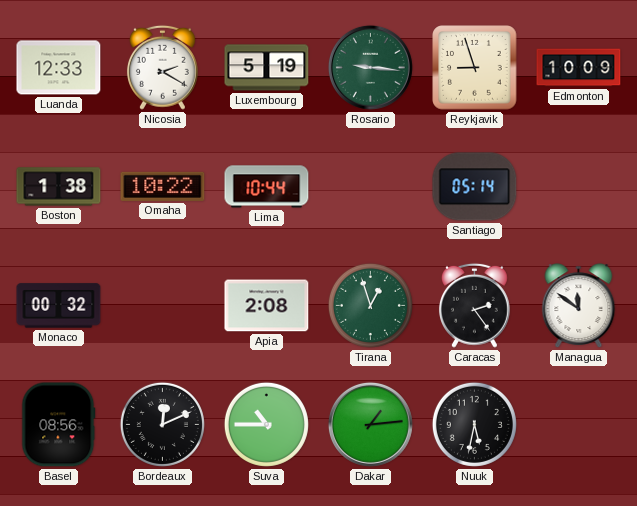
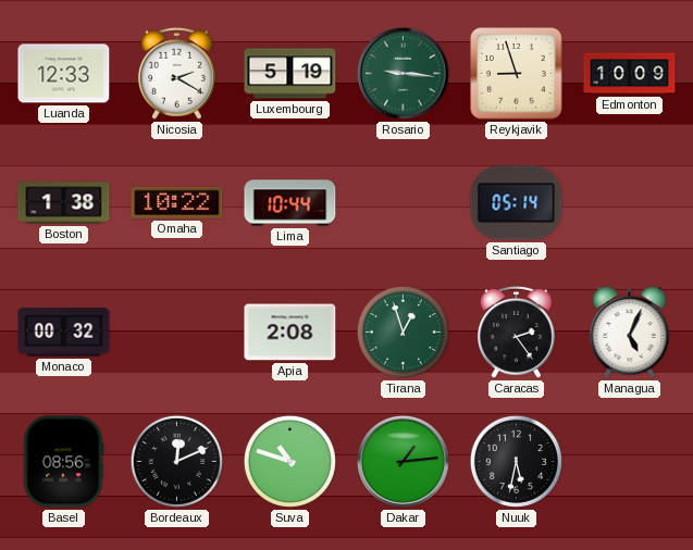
Managua: 11:51 -> 5:04 (630, 333)
Suva: 10:45 -> 10:48 (289, 461)
